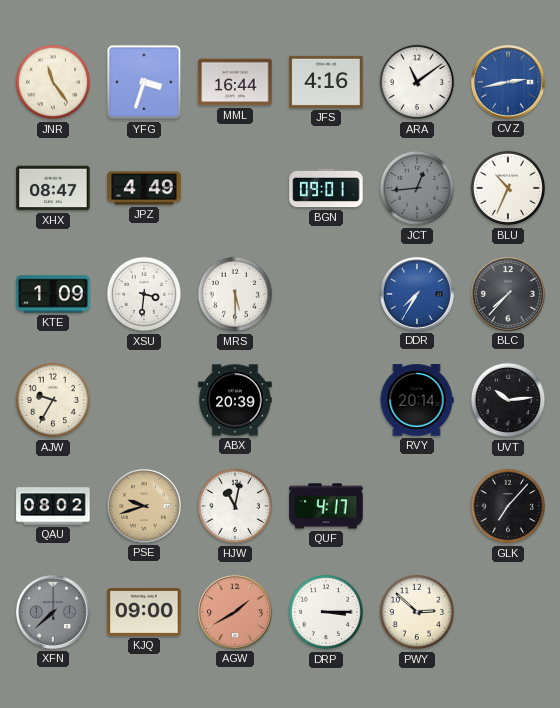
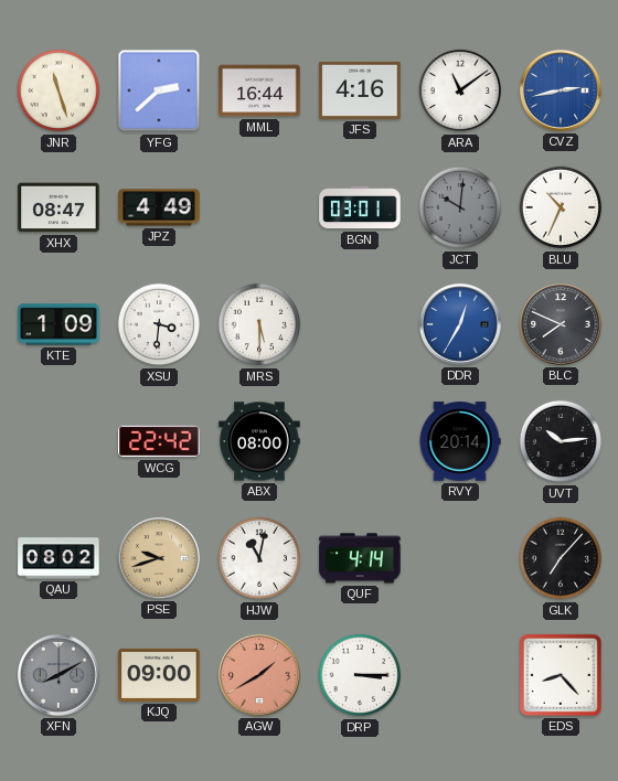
JNR: 11:24 -> 11:27 (58, 90)
YFG: 3:33 -> 2:38 (159, 90)
BGN: 09:01 -> 03:01 (360, 207)
JCT: 12:44 -> 10:01 (460, 207)
DDR: 7:35 -> 12:35 (461, 325)
BLC: 7:37 -> 7:49 (562, 325)
AJW: 9:35 -> none (53, 400)
WCG: none -> 22:42 (159, 441)
ABX: 20:39 -> 08:00 (259, 441)
QUF: 4:17 -> 4:14 (360, 558)
XFN: 7:38 -> 8:10 (60, 676)
PWY: 2:52 -> none (417, 612)
EDS: none -> 8:23 (561, 675)
